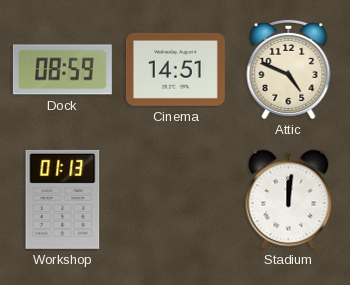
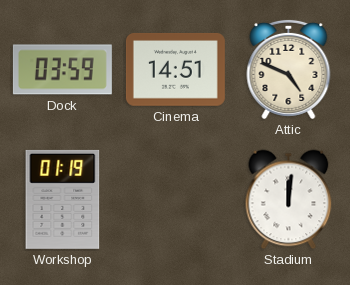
Dock: 08:59 -> 03:59 (62, 70)
Workshop: 01:13 -> 01:19 (63, 199)
